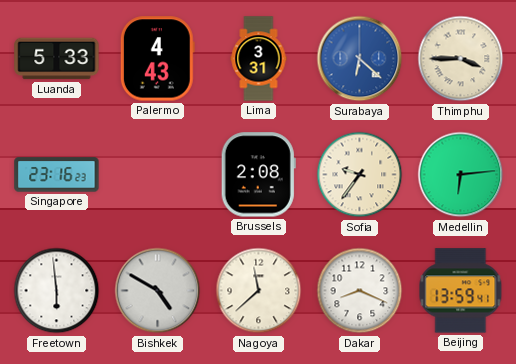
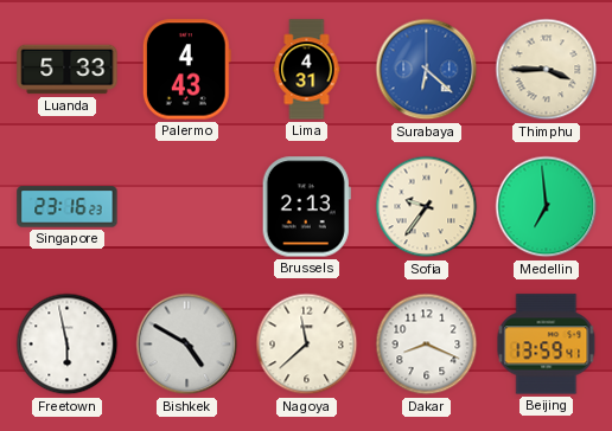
Lima: 3:31 -> 4:31 (307, 70)
Brussels: 2:08 -> 2:13 (306, 207)
Medellin: 6:14 -> 6:59 (547, 207)
Freetown: 5:59 -> 5:58 (68, 345)
